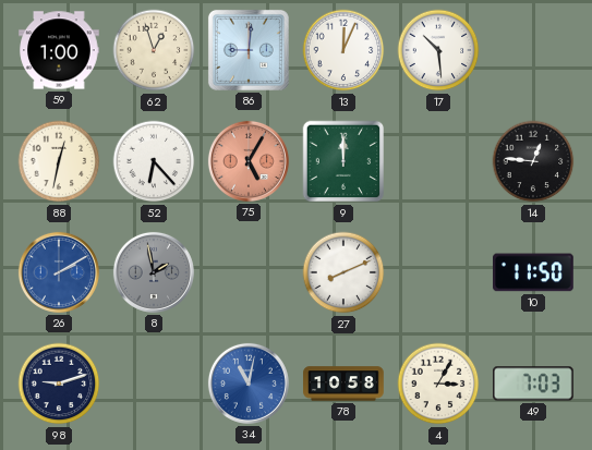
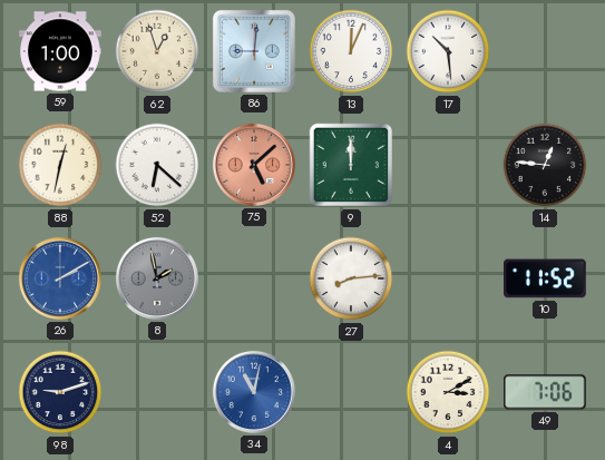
52: 6:23 -> 6:22 (157, 165)
75: 5:05 -> 5:08 (254, 165)
27: 8:11 -> 8:14 (351, 278)
10: 11:50 -> 11:52 (546, 278)
78: 10:58 -> none (343, 384)
4: 3:05 -> 3:10 (448, 392)
49: 7:03 -> 7:06 (546, 392)
